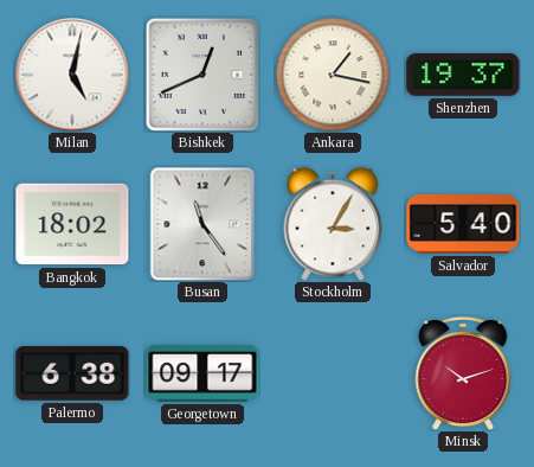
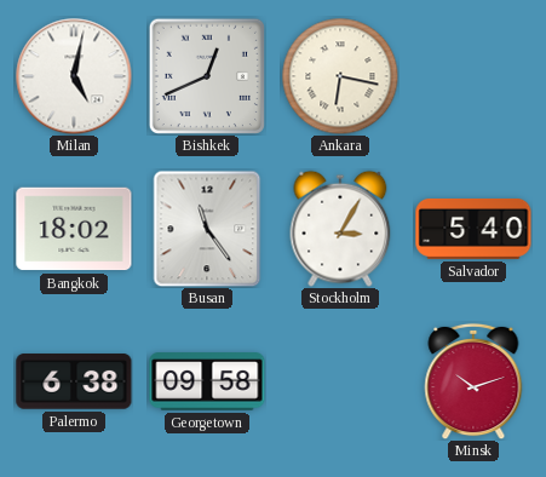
Ankara: 1:17 -> 6:17 (340, 76)
Shenzhen: 19:37 -> none (463, 75)
Georgetown: 09:17 -> 09:58 (207, 381)
